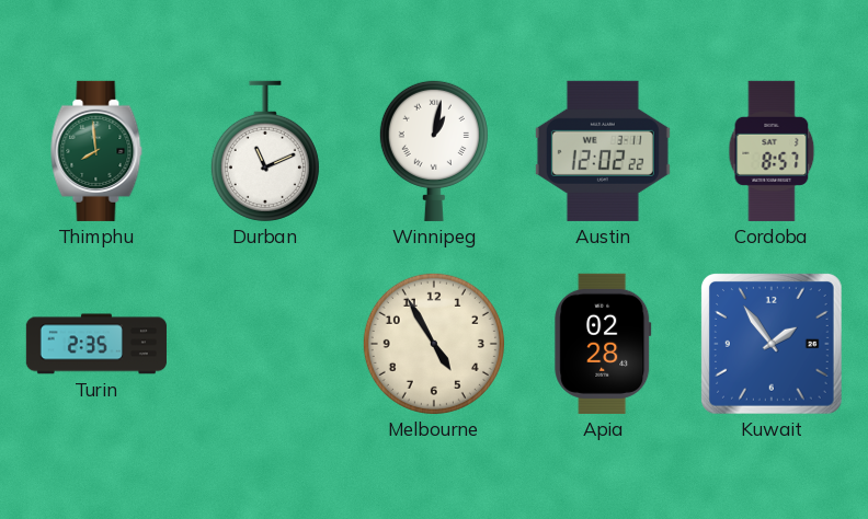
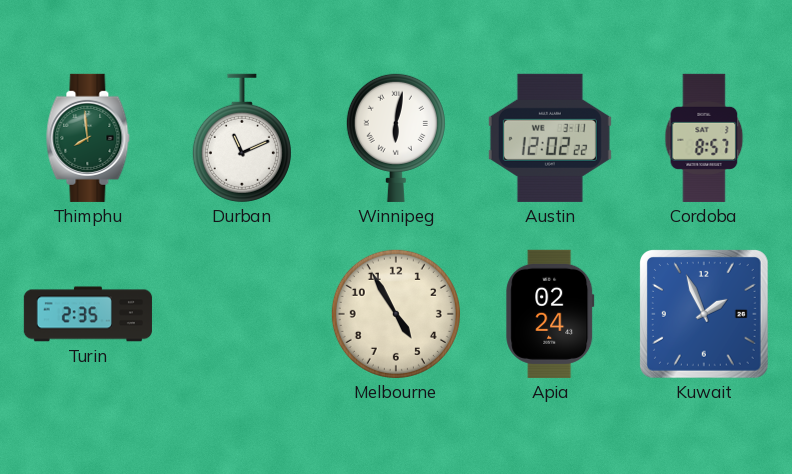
Winnipeg: 1:02 -> 6:02 (396, 137)
Apia: 02:28 -> 02:24 (550, 314)
Kuwait: 1:54 -> 1:56 (705, 315)
